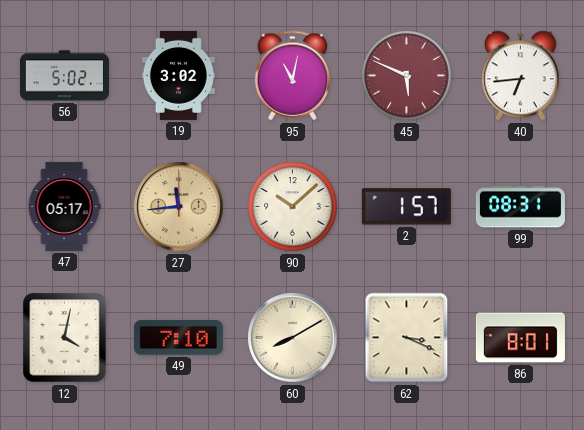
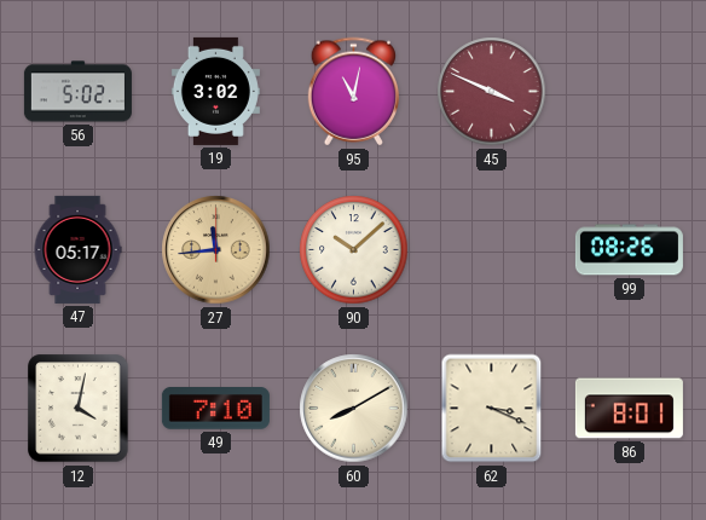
45: 5:49 -> 3:49 (492, 92)
40: 6:44 -> none (521, 76)
2: 1:57 -> none (406, 207)
99: 08:31 -> 08:26 (629, 250)
